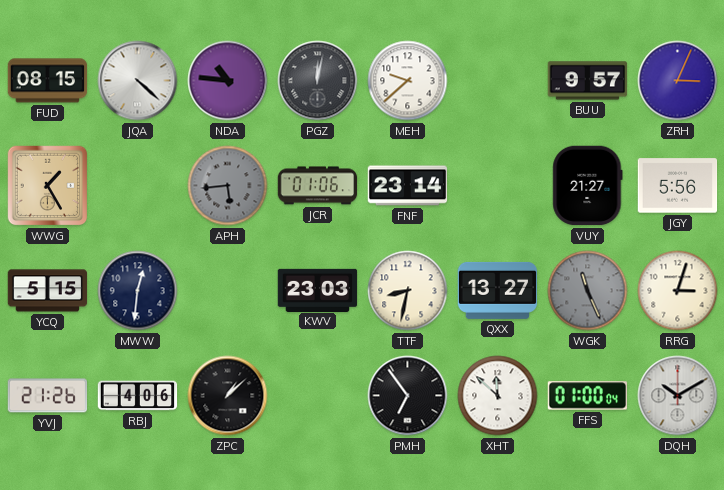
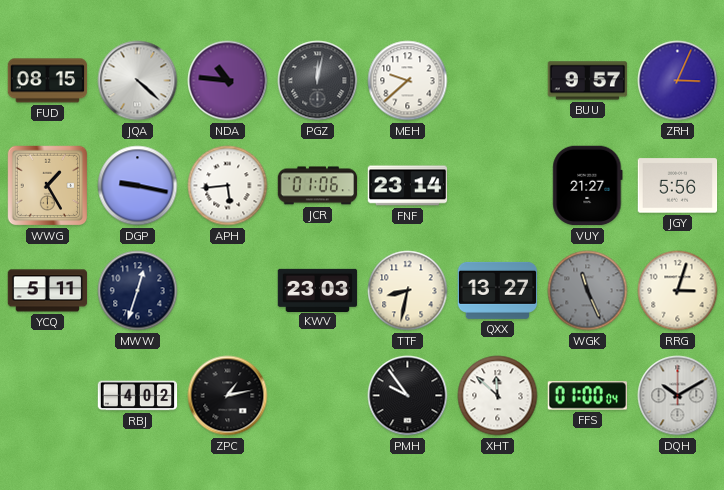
DGP: none -> 9:17 (138, 186)
APH dial: grey -> white (228, 186)
YCQ: 5:15 -> 5:11 (48, 291)
MWW: 12:31 -> 12:33 (138, 291)
YVJ: 21:26 -> none (48, 396)
RBJ: 4:06 -> 4:02 (138, 396)
ZPC: 1:08 -> 1:13 (228, 396)
PMH: 6:54 -> 9:54 (408, 396)
